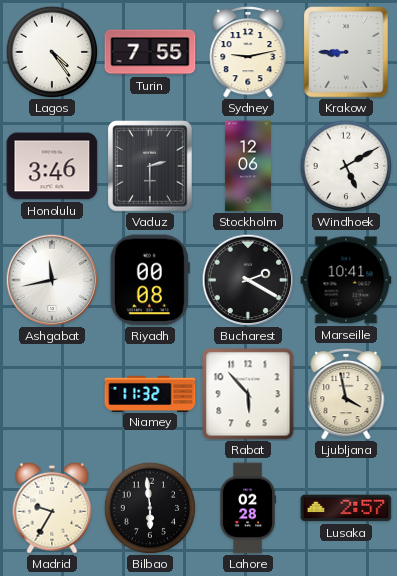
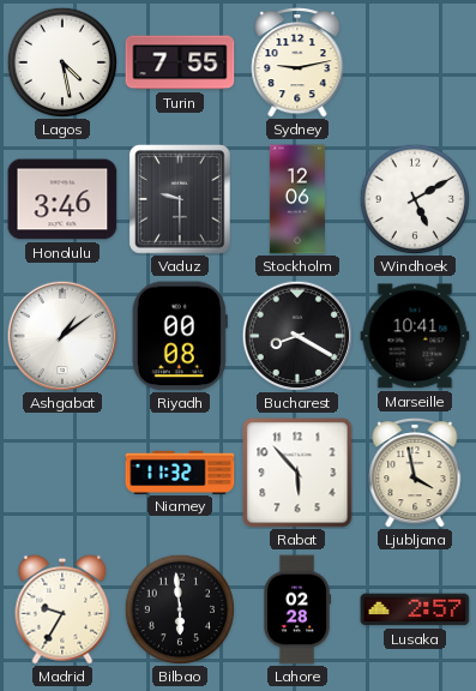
Lagos: 4:24 -> 4:28 (61, 61)
Krakow: 8:45 -> none (347, 52)
Vaduz: 2:30 -> 9:30 (181, 199)
Ashgabat: 11:43 -> 1:09 (62, 336)
Bucharest: 2:20 -> 8:20 (297, 336)
